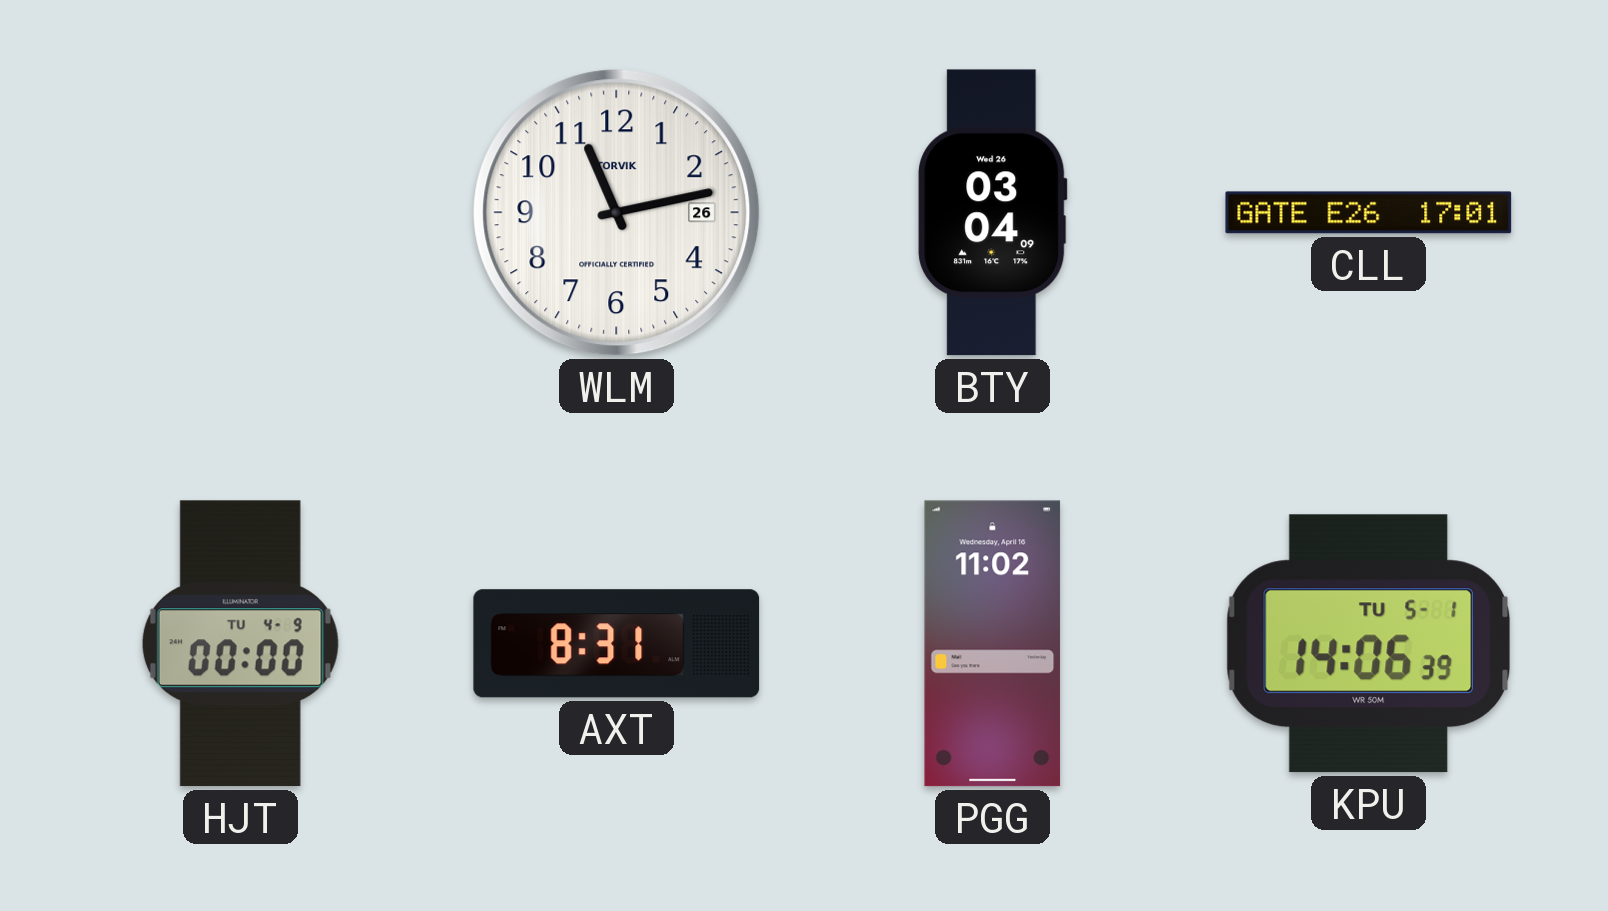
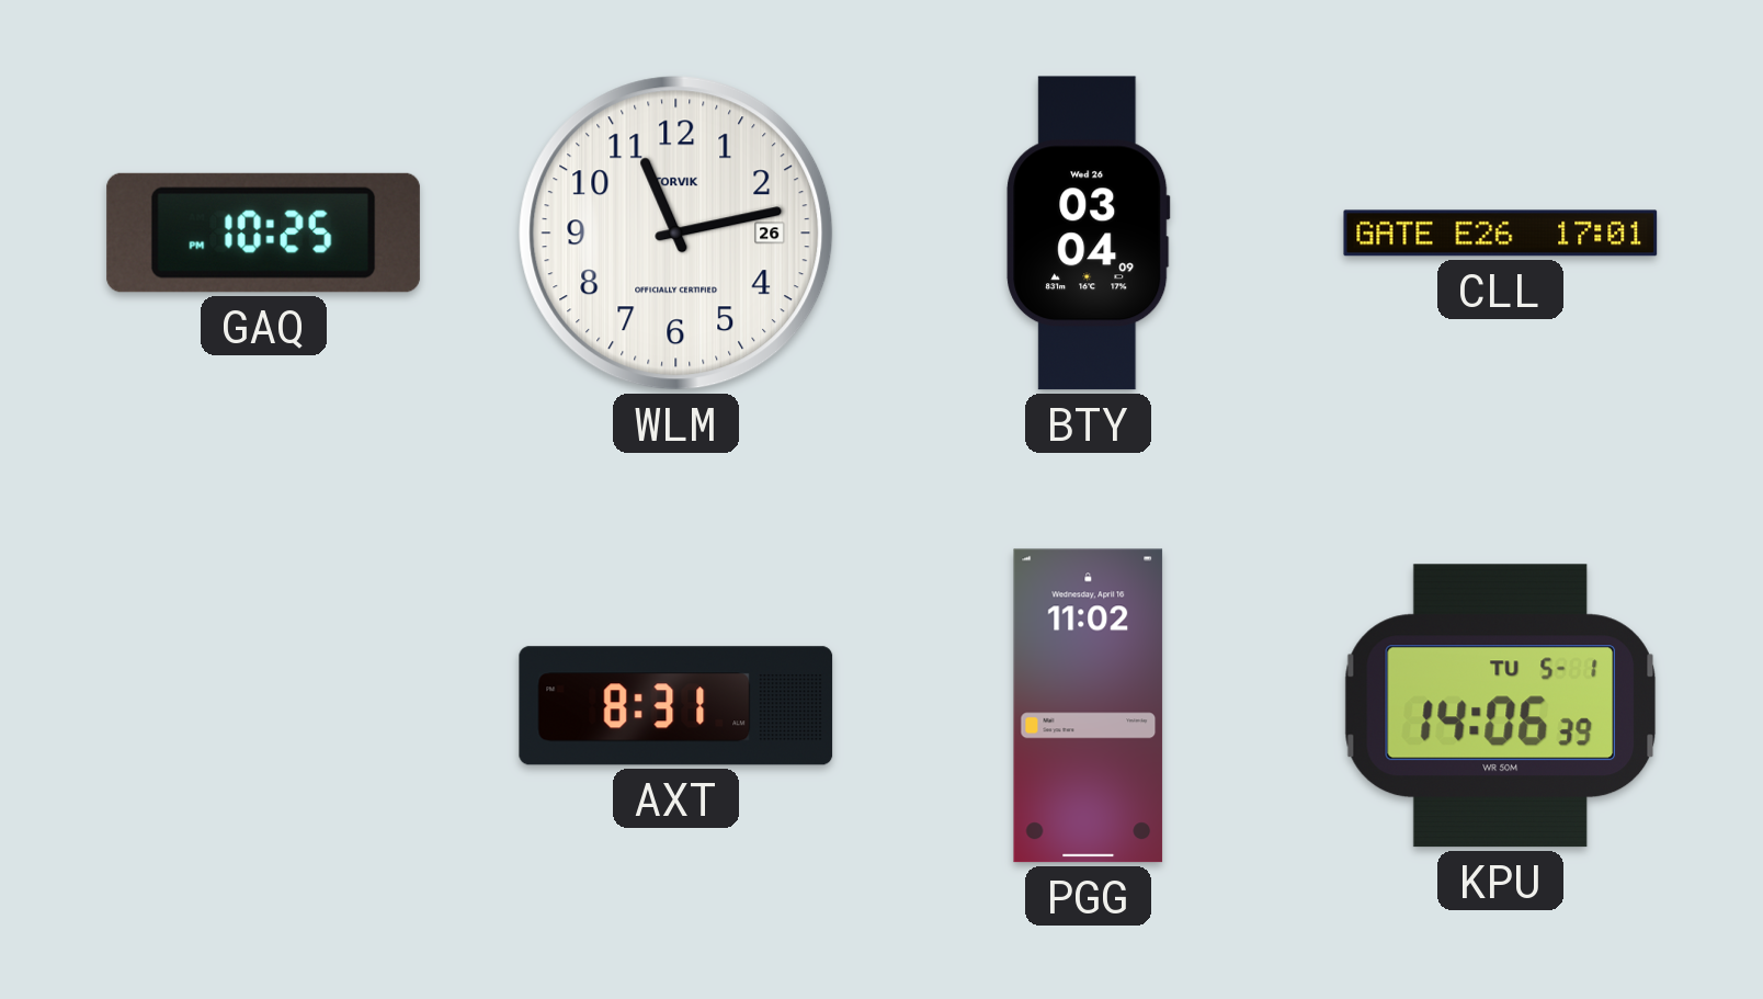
GAQ: none -> 10:25 (263, 232)
HJT: 00:00 -> none (240, 644)
